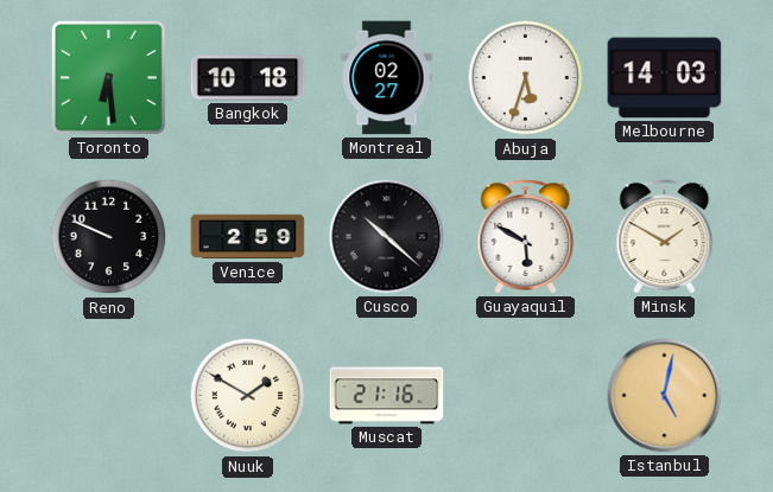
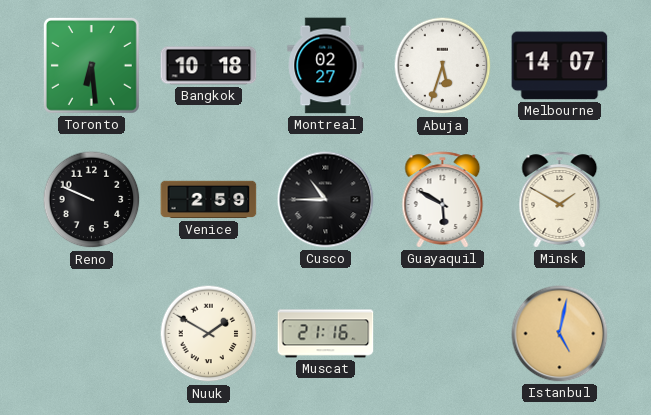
Melbourne: 14:03 -> 14:07 (560, 66)
Cusco: 10:22 -> 10:45 (326, 200)
